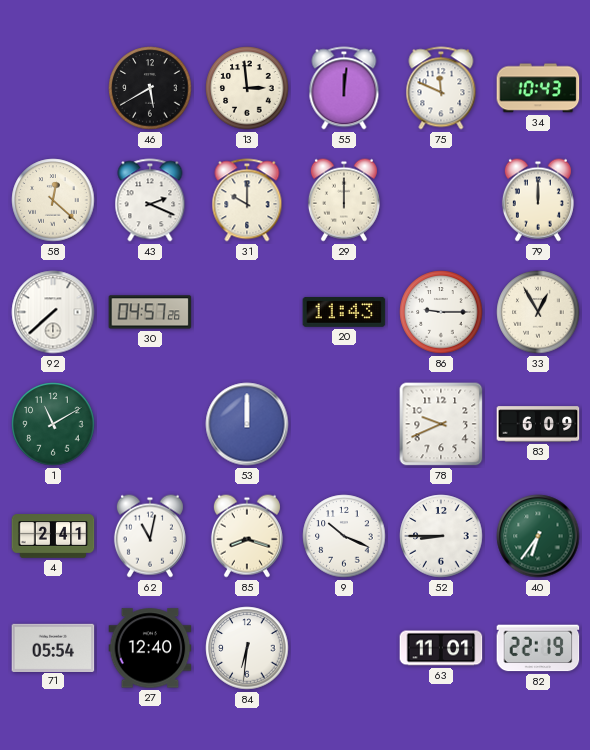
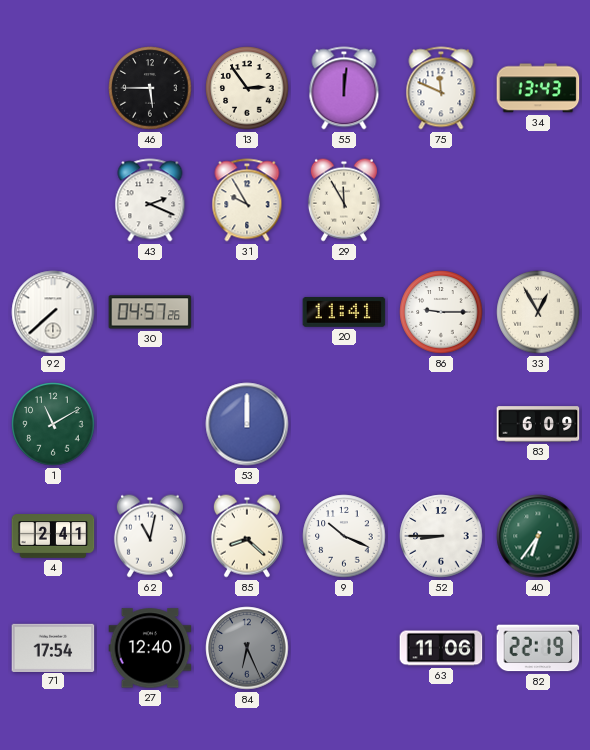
46: 5:40 -> 5:45 (150, 88)
13: 2:59 -> 2:54 (247, 88)
34: 10:43 -> 13:43 (538, 88)
58: 12:22 -> none (53, 200)
31: 10:00 -> 9:55 (247, 200)
29: 12:00 -> 11:55 (344, 200)
79: 12:00 -> none (538, 200)
20: 11:43 -> 11:41 (344, 312)
78: 9:41 -> none (441, 424)
85: 8:18 -> 8:22 (247, 536)
71: 05:54 -> 17:54 (53, 647)
84: 6:31 -> 6:26 (247, 648)
84 dial: white -> grey (247, 648)
63: 11:01 -> 11:06 (441, 648)
